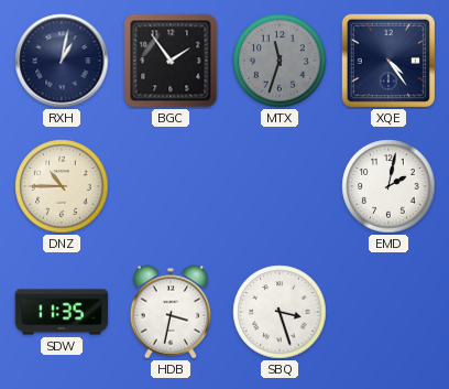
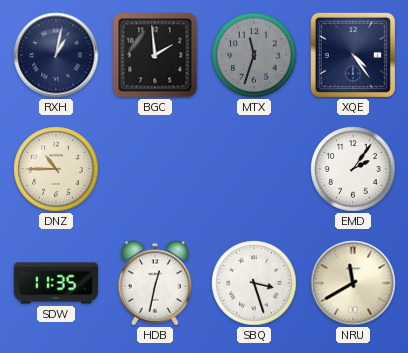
BGC: 1:54 -> 1:59 (155, 55)
EMD: 2:02 -> 2:06 (353, 169)
HDB: 3:32 -> 12:32 (155, 283)
NRU: none -> 11:40 (353, 283)
